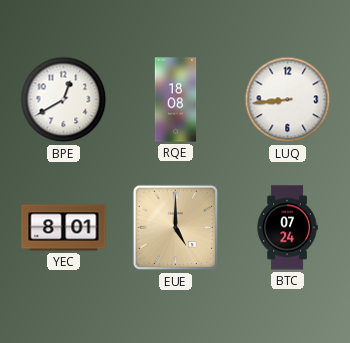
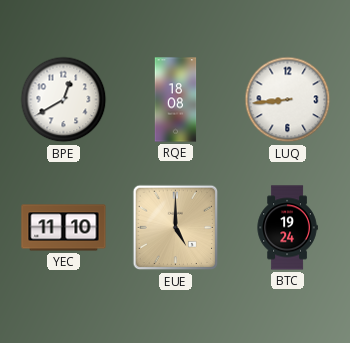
YEC: 8:01 -> 11:10 (64, 228)
BTC: 07:24 -> 19:24 (287, 228)
